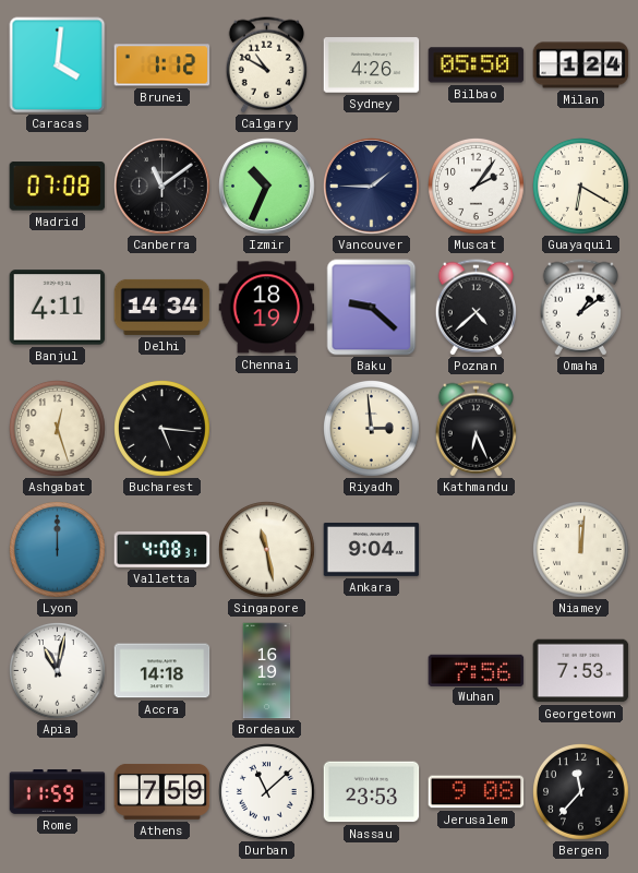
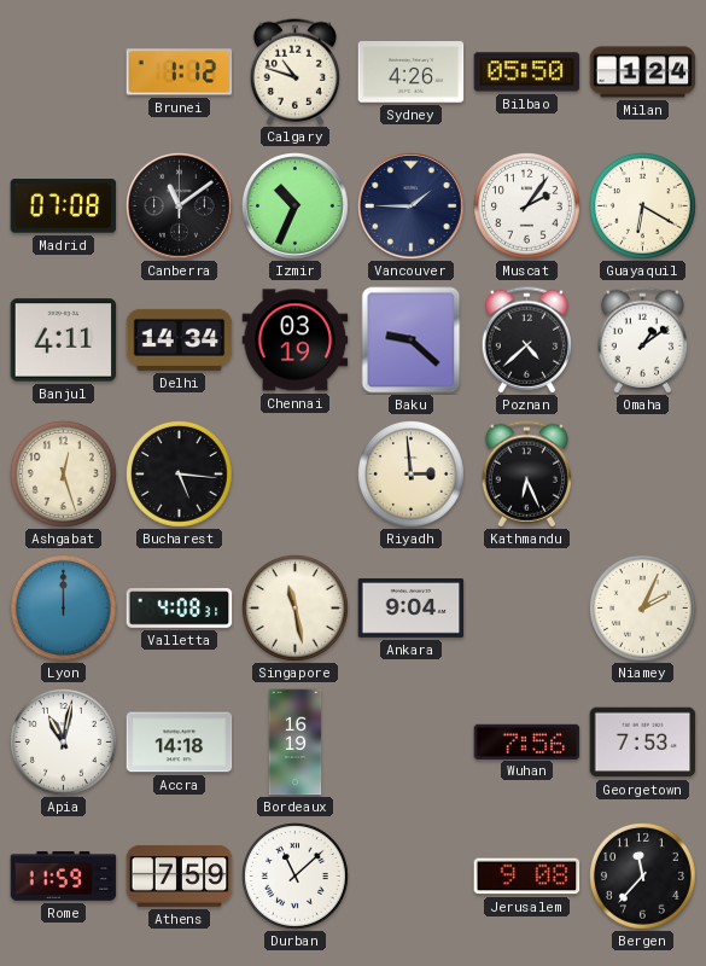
Caracas: 4:01 -> none (58, 65)
Calgary: 10:50 -> 10:48 (294, 72)
Chennai: 18:19 -> 03:19 (296, 341)
Niamey: 12:01 -> 2:04 (643, 609)
Nassau: 23:53 -> none (372, 792)
